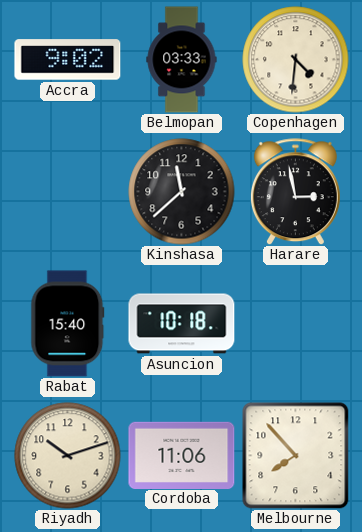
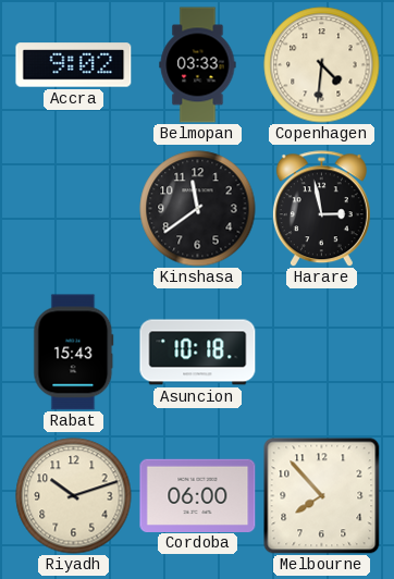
Kinshasa: 11:38 -> 11:39 (198, 209)
Rabat: 15:40 -> 15:43 (74, 353)
Cordoba: 11:06 -> 06:00 (198, 495)
